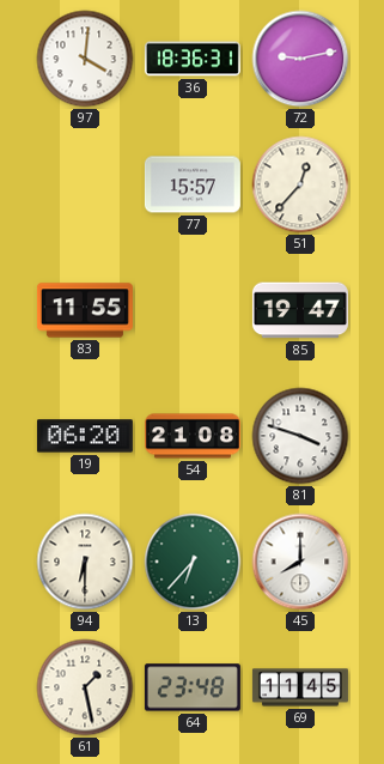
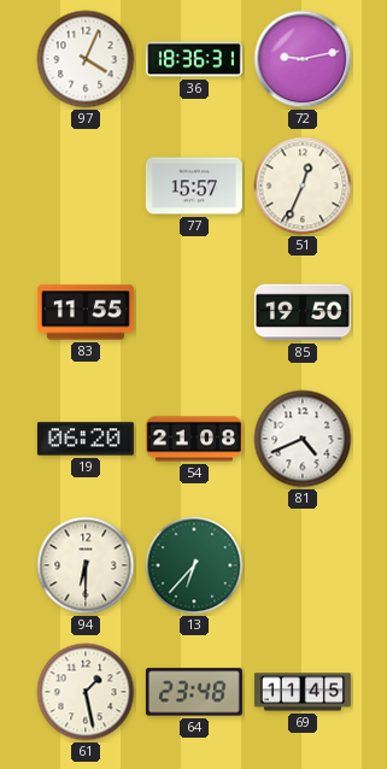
97: 4:01 -> 4:04 (86, 59)
51: 12:37 -> 12:34 (303, 186)
85: 19:47 -> 19:50 (303, 312)
81: 3:48 -> 4:41 (303, 439)
45: 8:00 -> none (300, 562)
